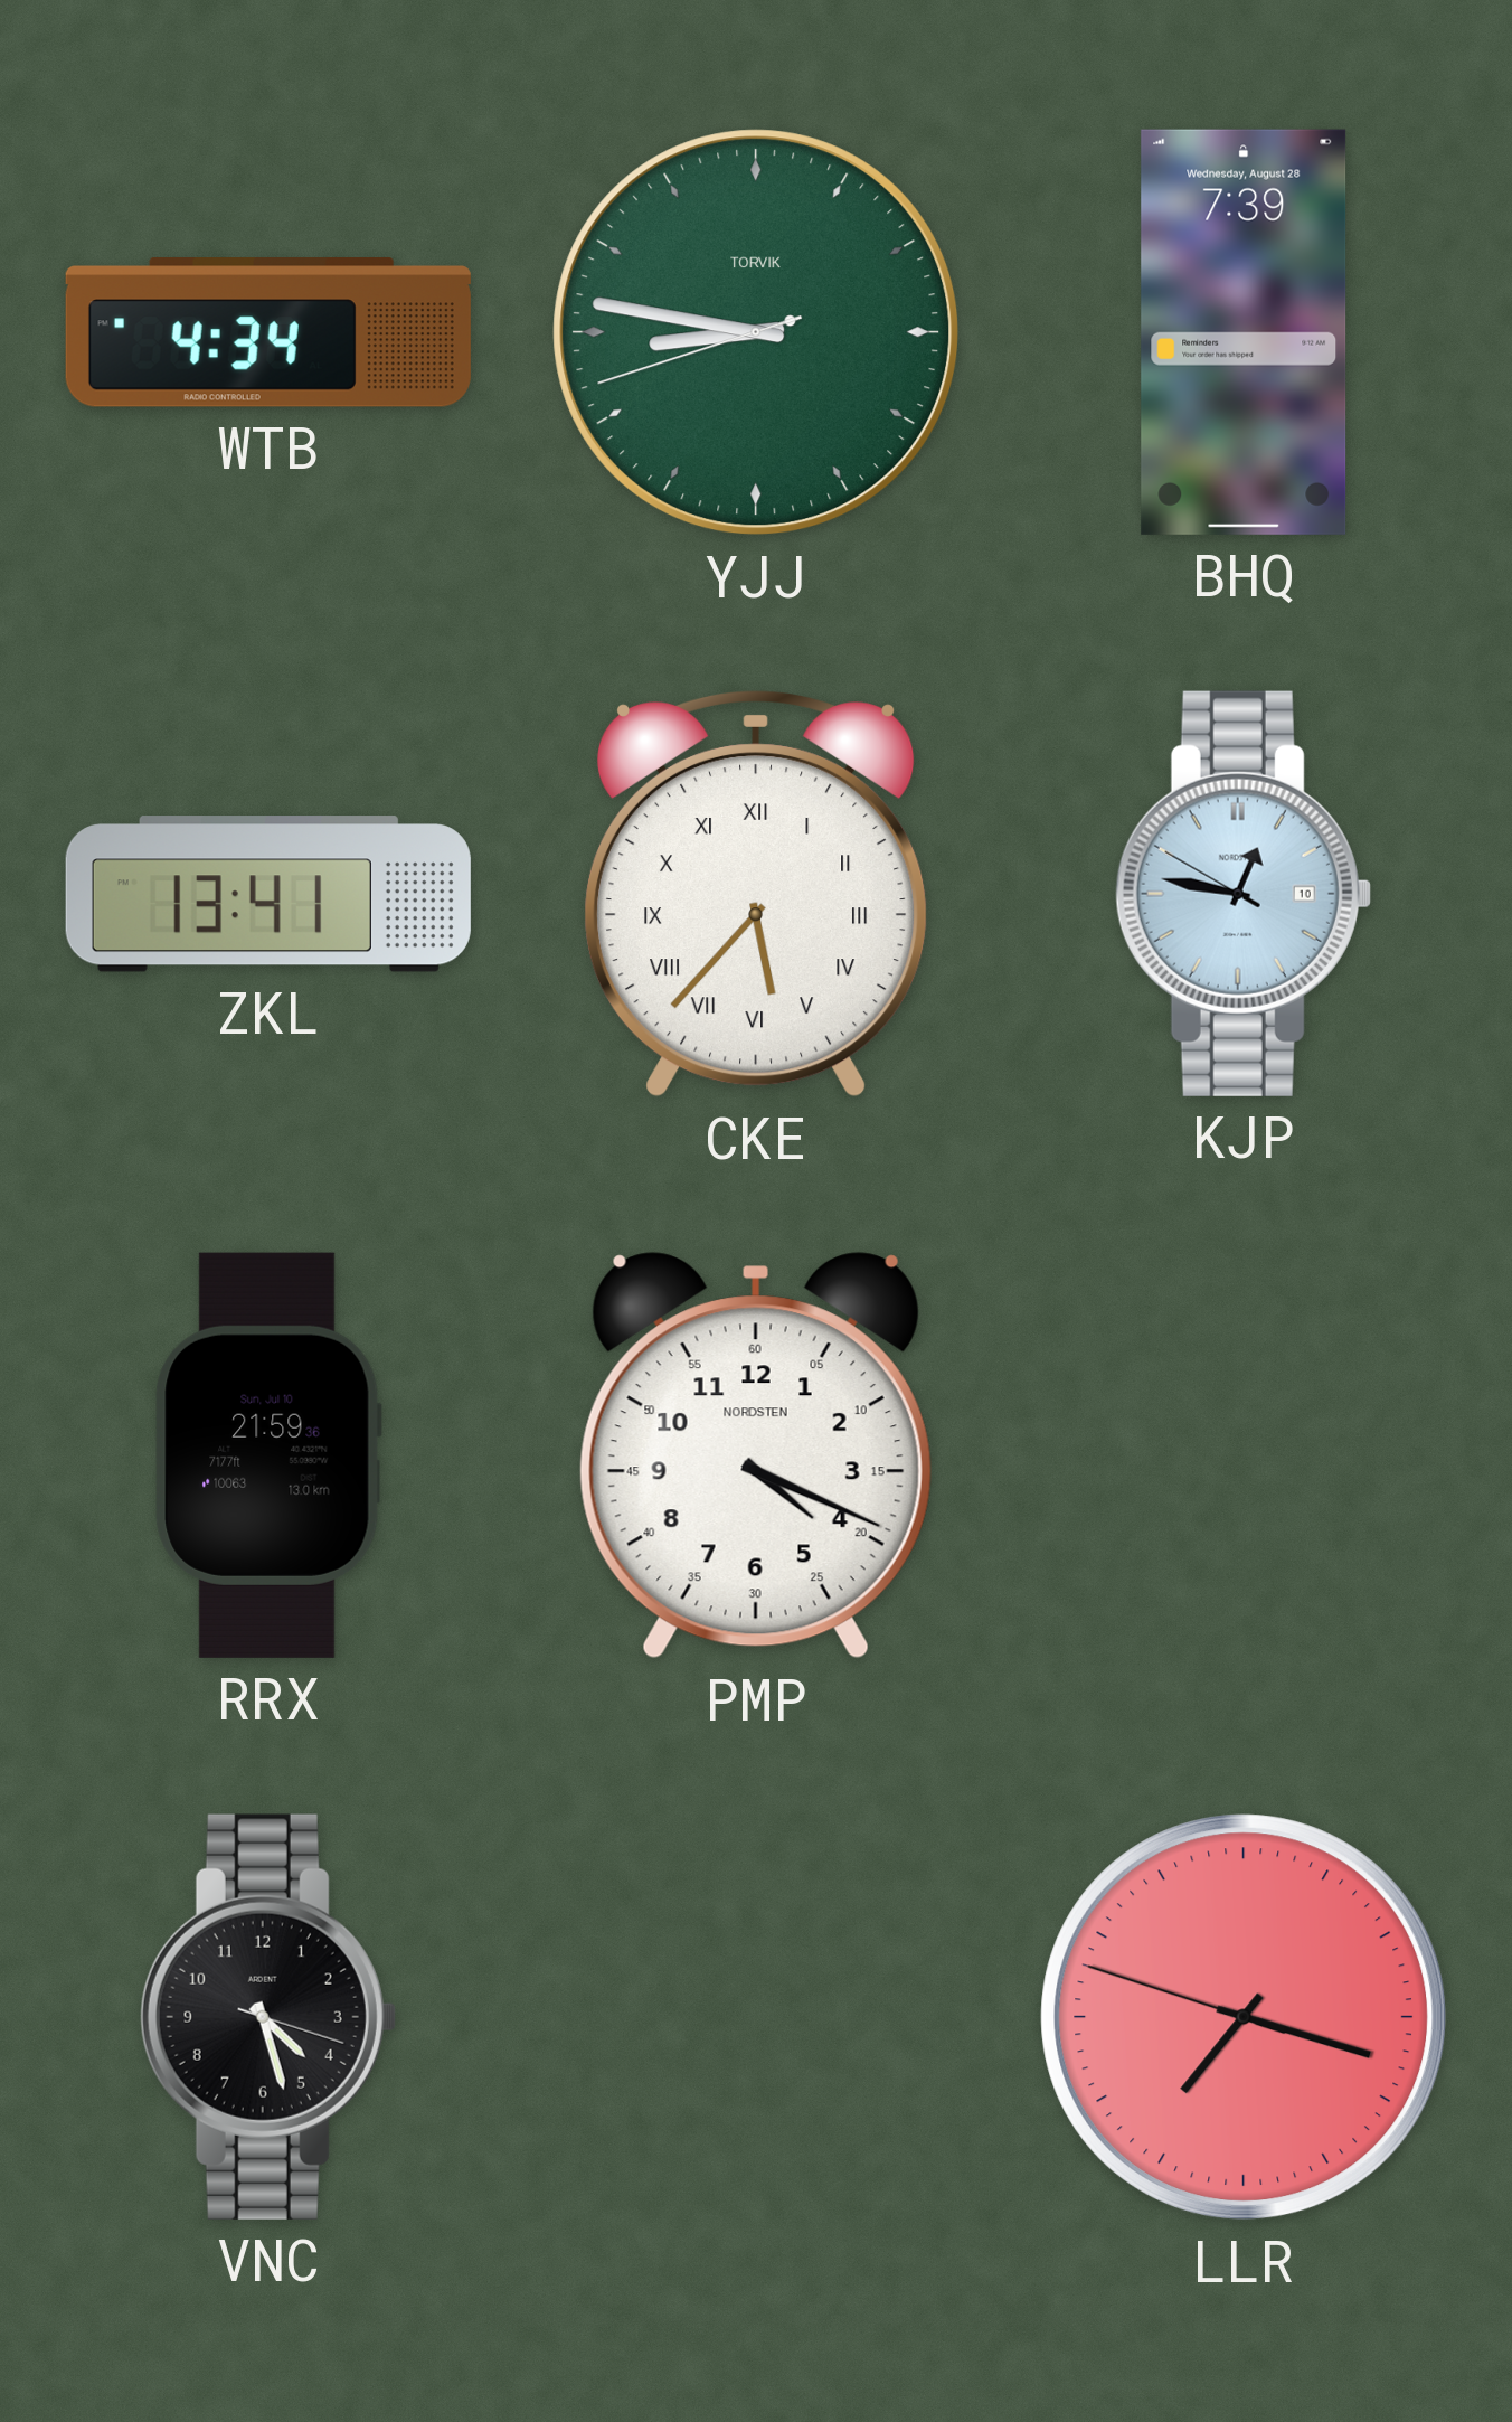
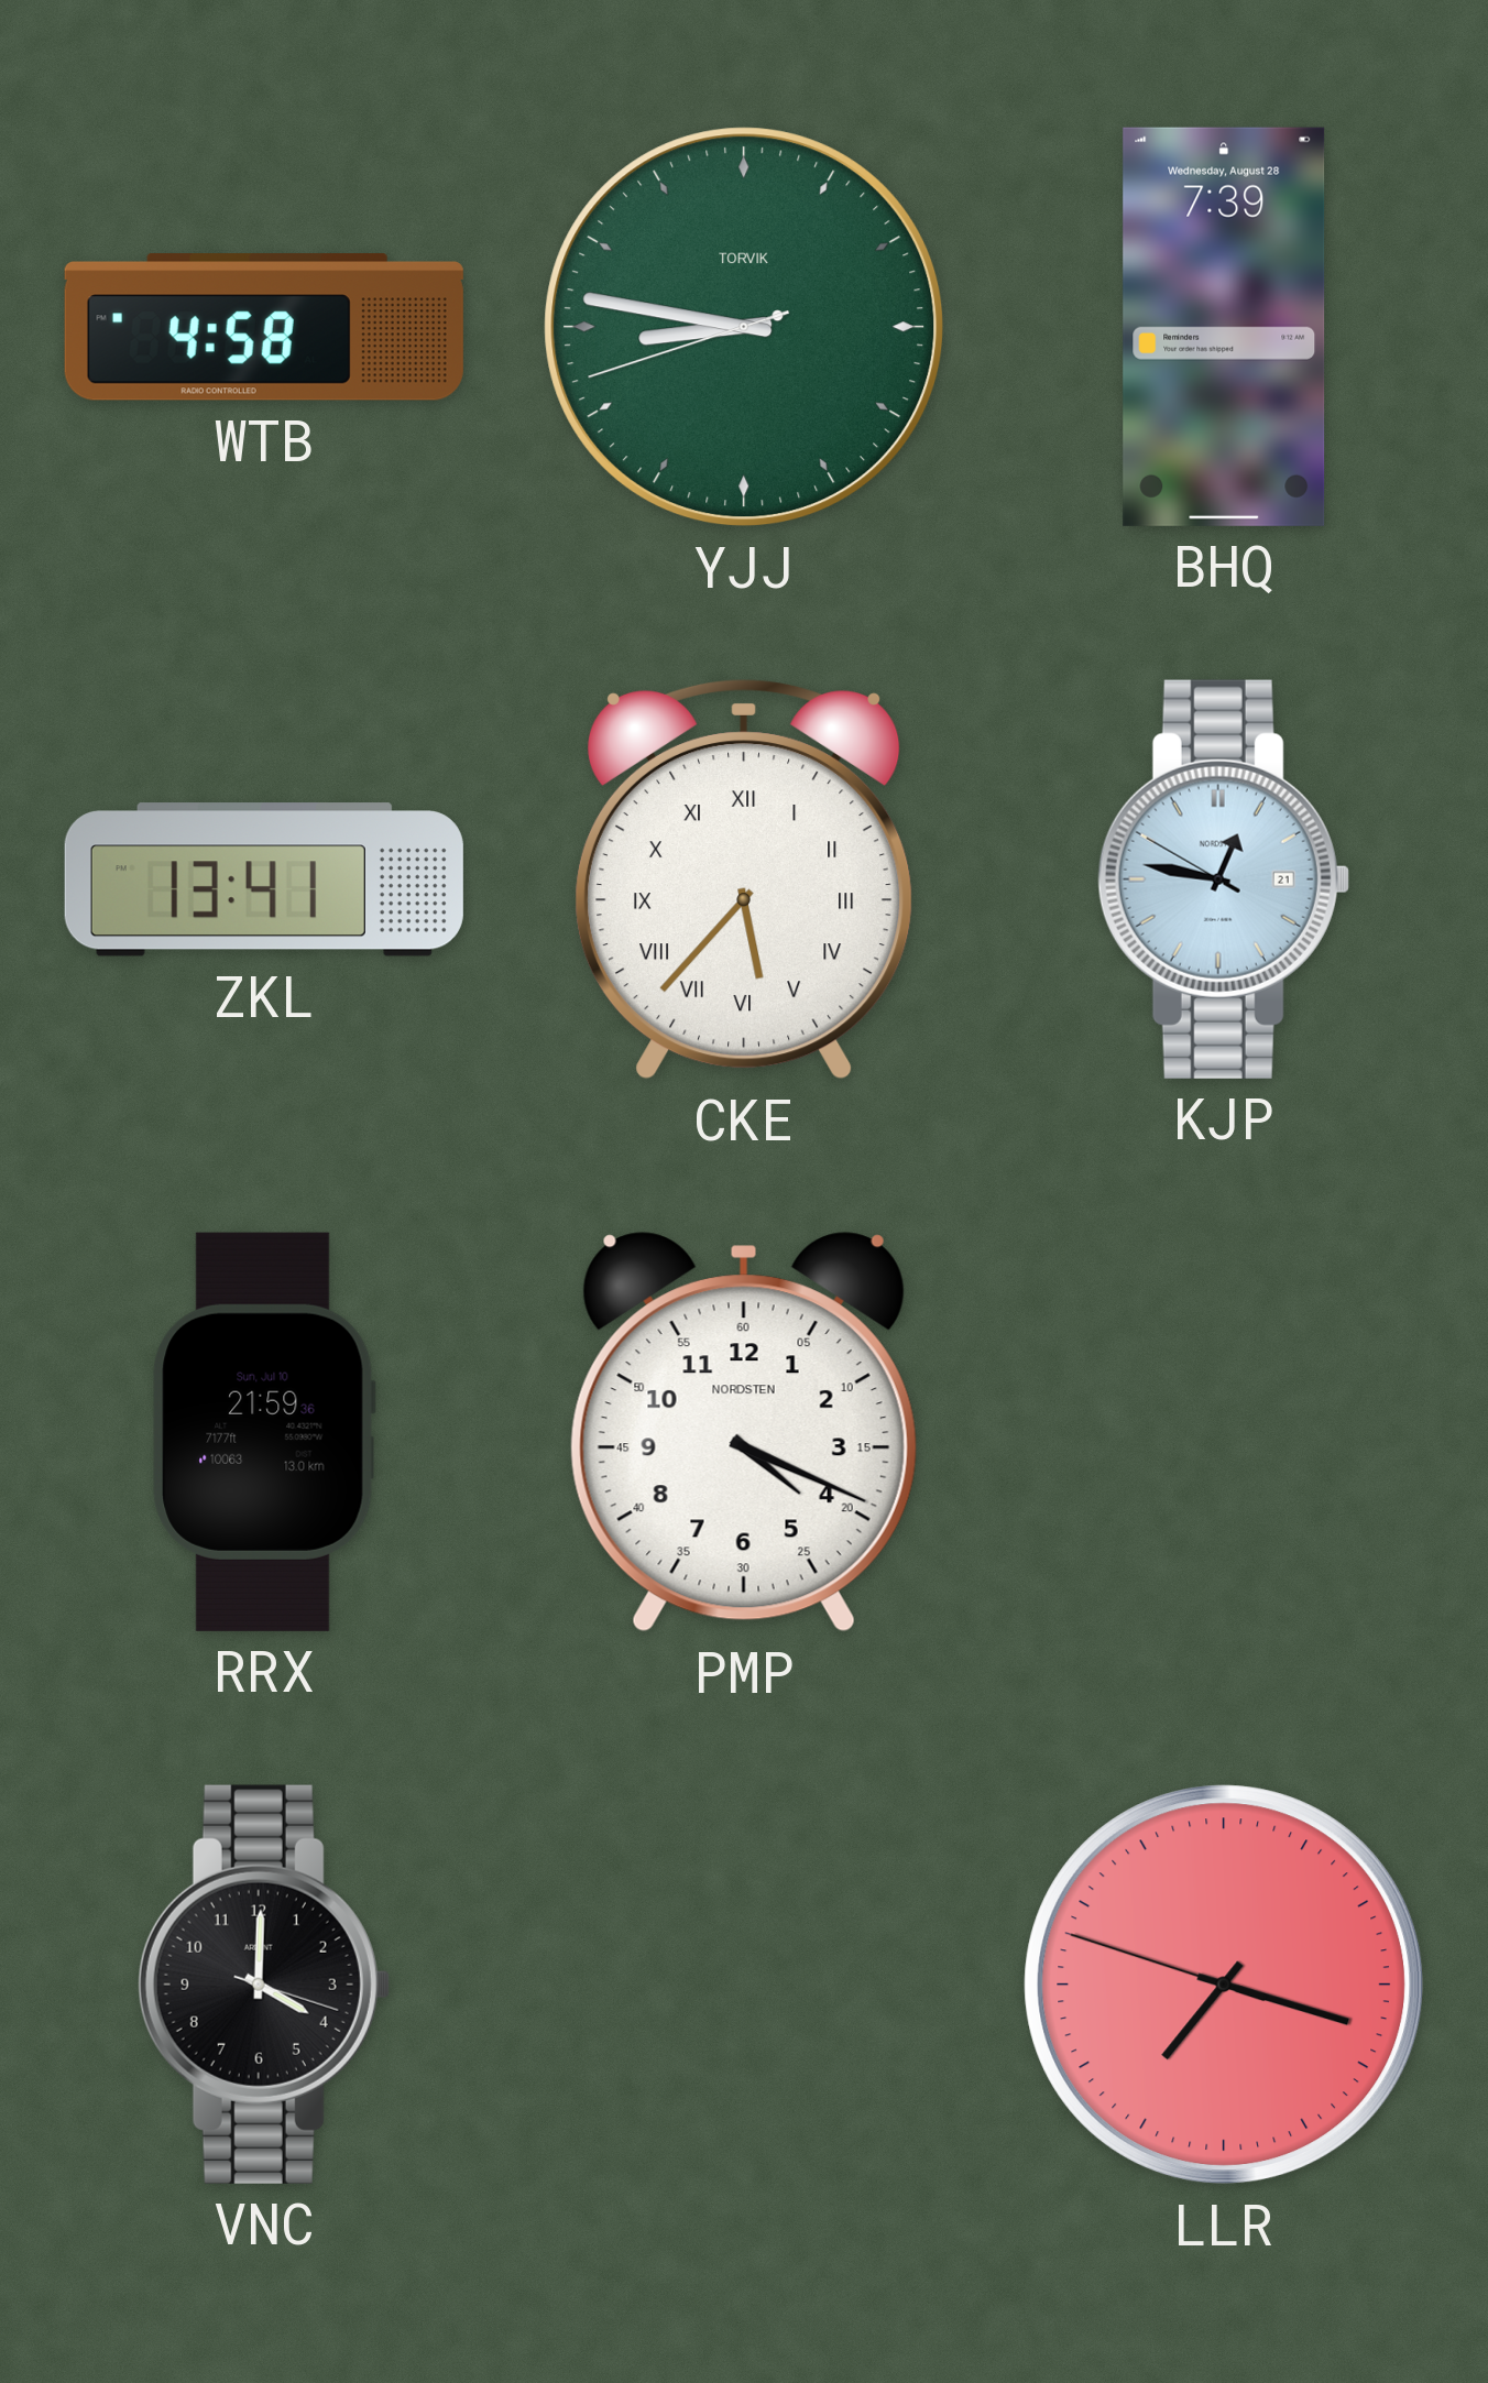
WTB: 4:34 -> 4:58 (264, 327)
KJP date: 10 -> 21 (1224, 879)
VNC: 4:27 -> 4:00 (264, 1985)
